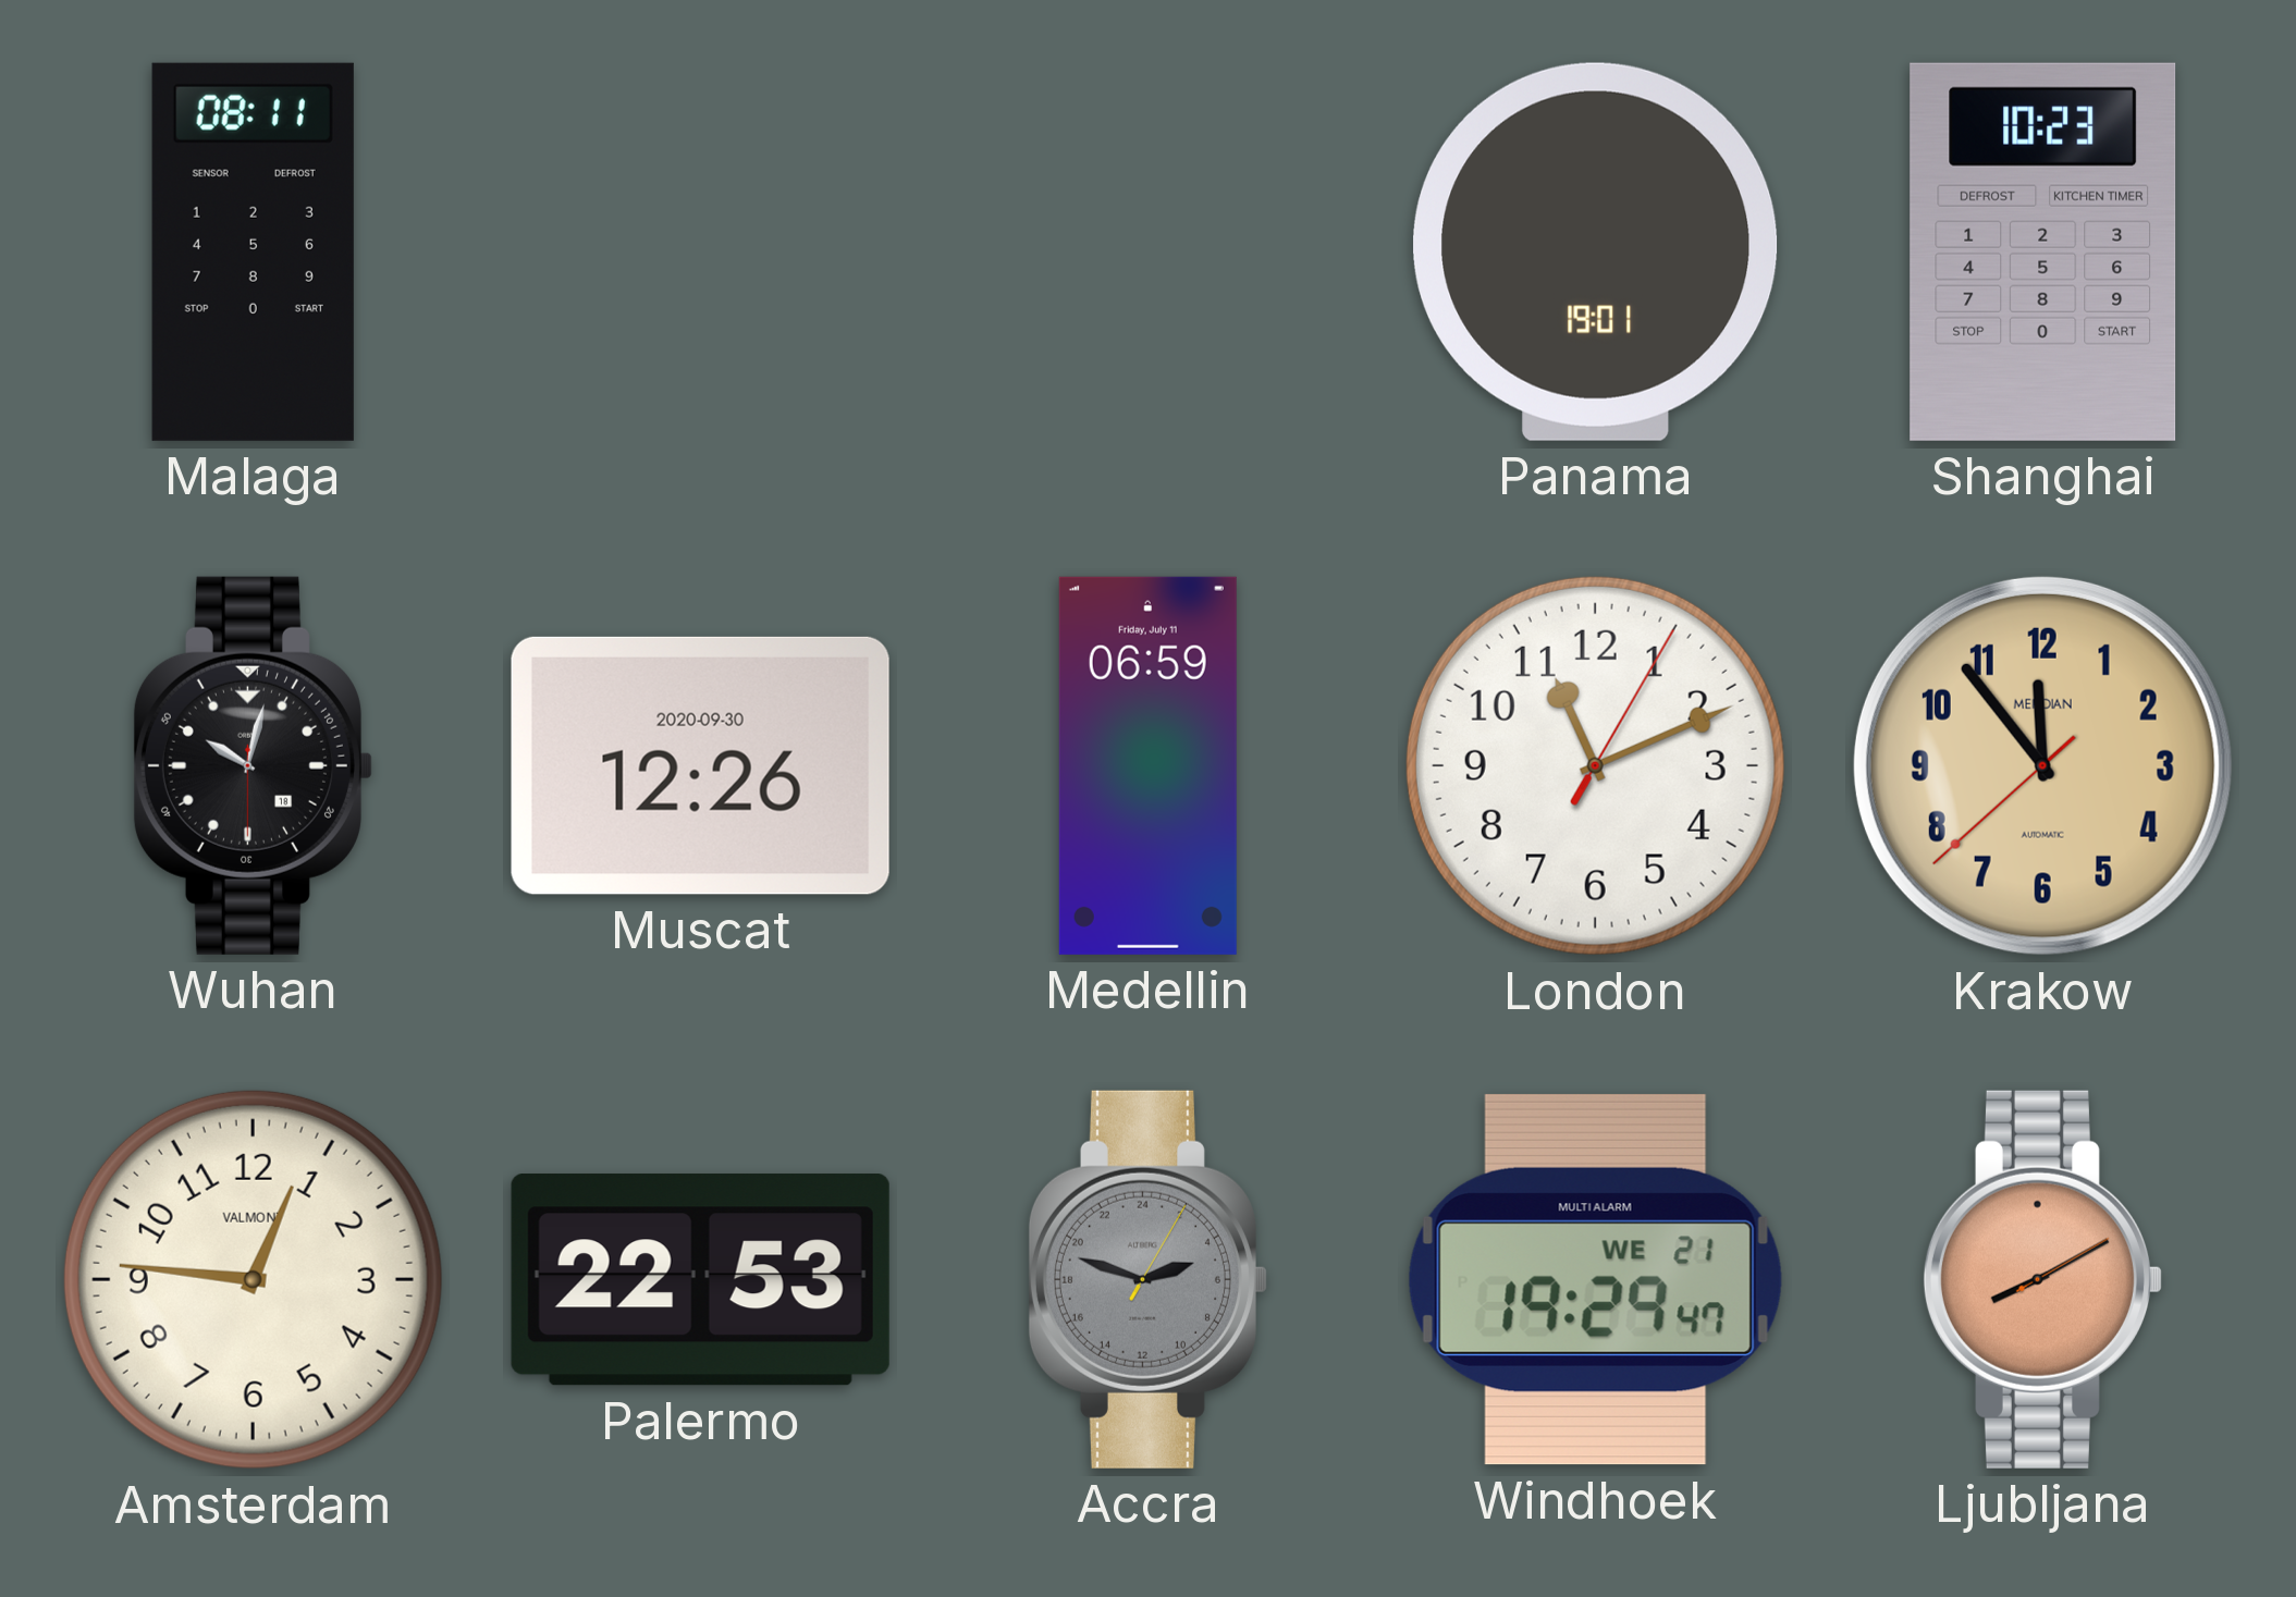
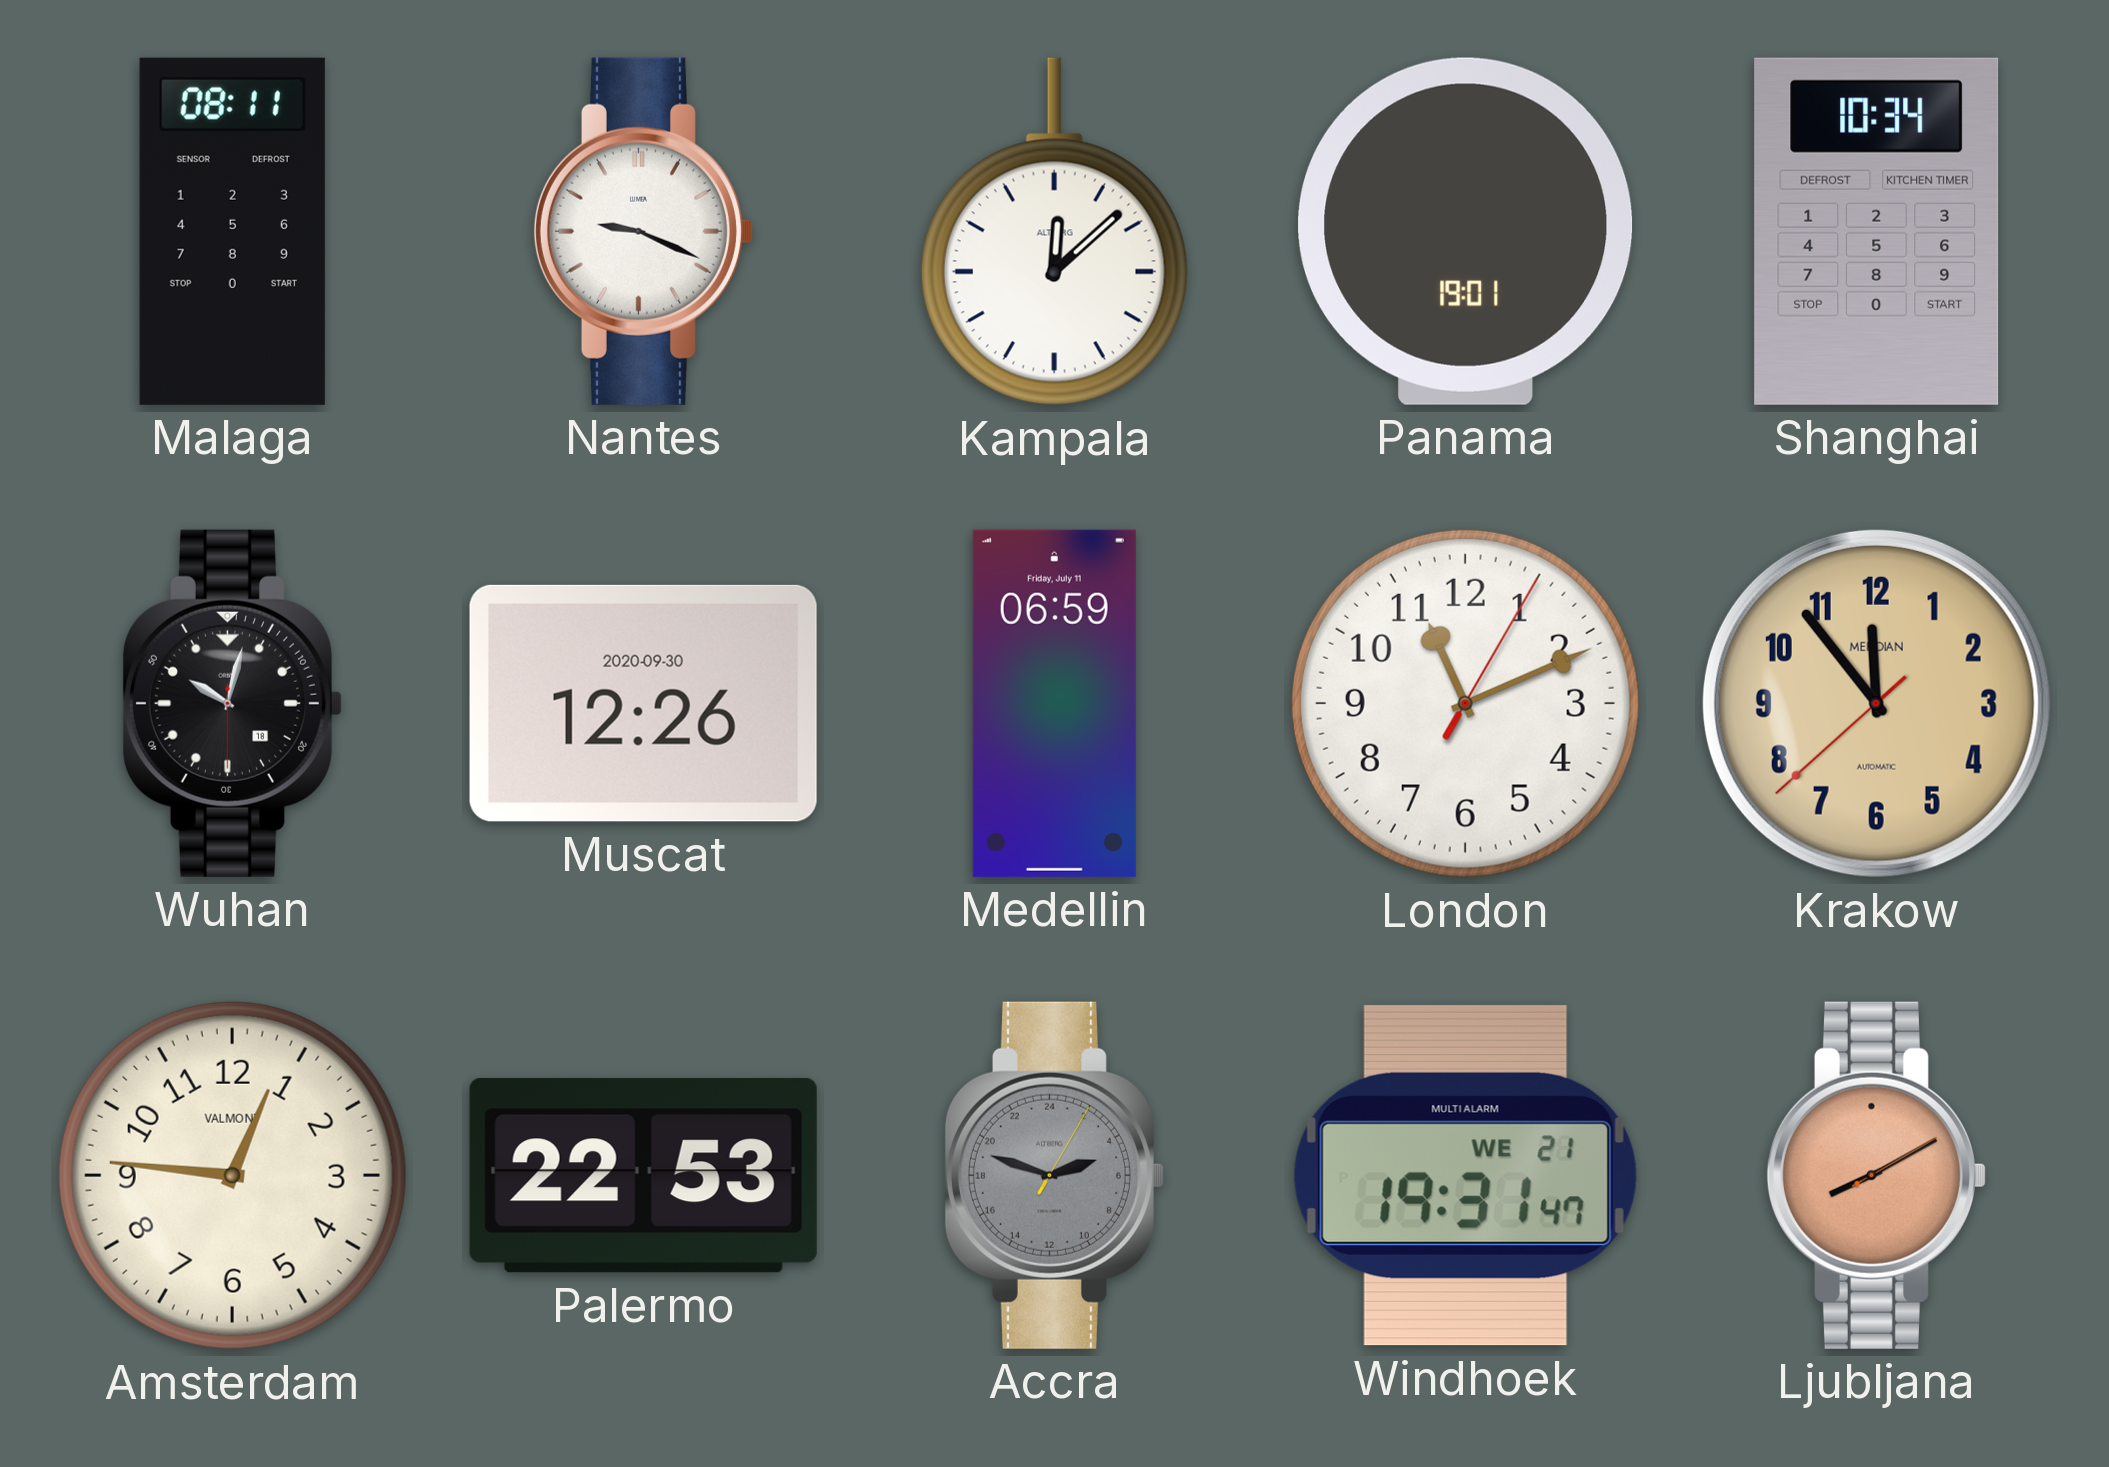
Nantes: none -> 9:19 (643, 231)
Kampala: none -> 12:08 (1054, 232)
Shanghai: 10:23 -> 10:34 (1877, 231)
Windhoek: 19:29 -> 19:31 (1465, 1175)
